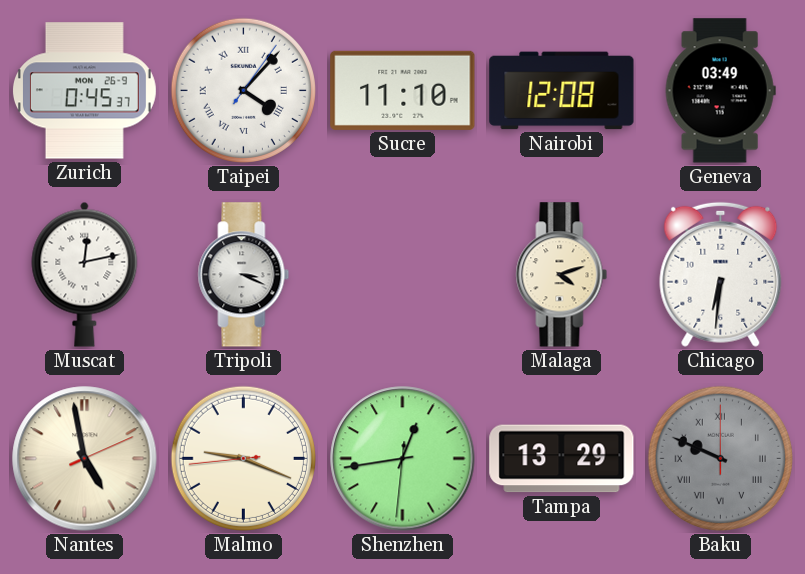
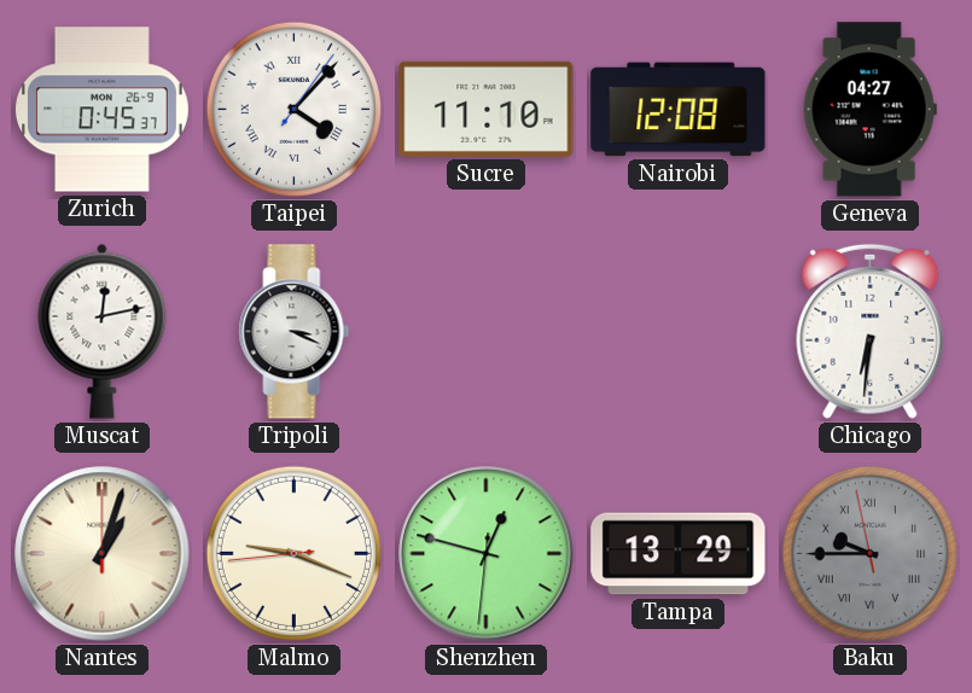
Geneva: 03:49 -> 04:27 (869, 110)
Malaga: 4:12 -> none (562, 275)
Nantes: 4:58 -> 1:03 (103, 554)
Shenzhen: 12:43 -> 12:47 (487, 554)
Baku: 9:49 -> 9:44 (869, 553)
